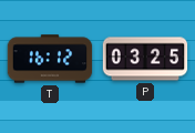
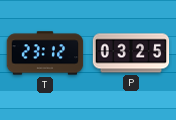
T: 16:12 -> 23:12 (45, 53)
